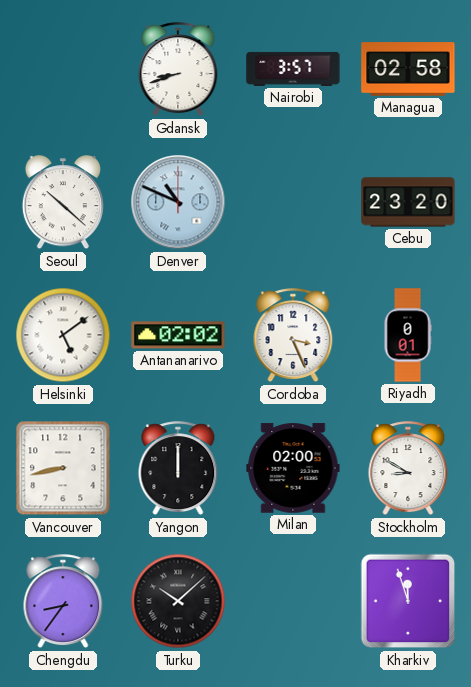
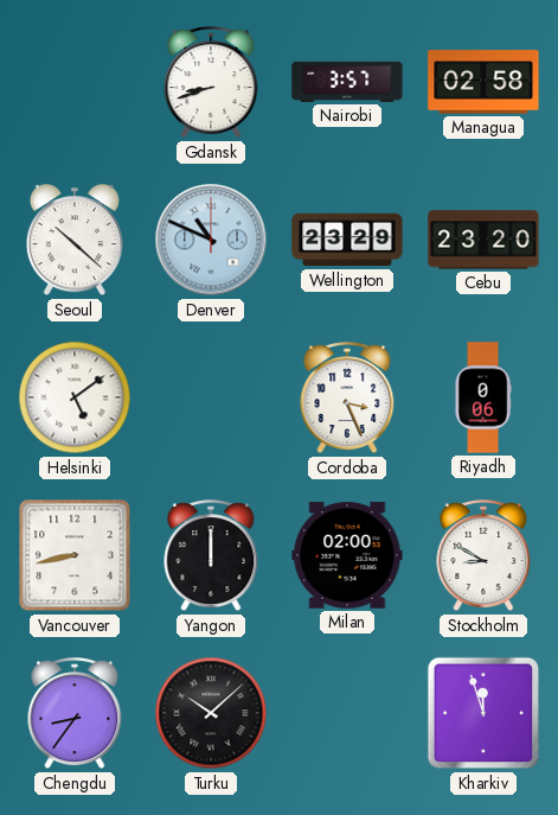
Wellington: none -> 23:29 (347, 240)
Antananarivo: 02:02 -> none (178, 335)
Riyadh: 0:01 -> 0:06 (483, 397)
